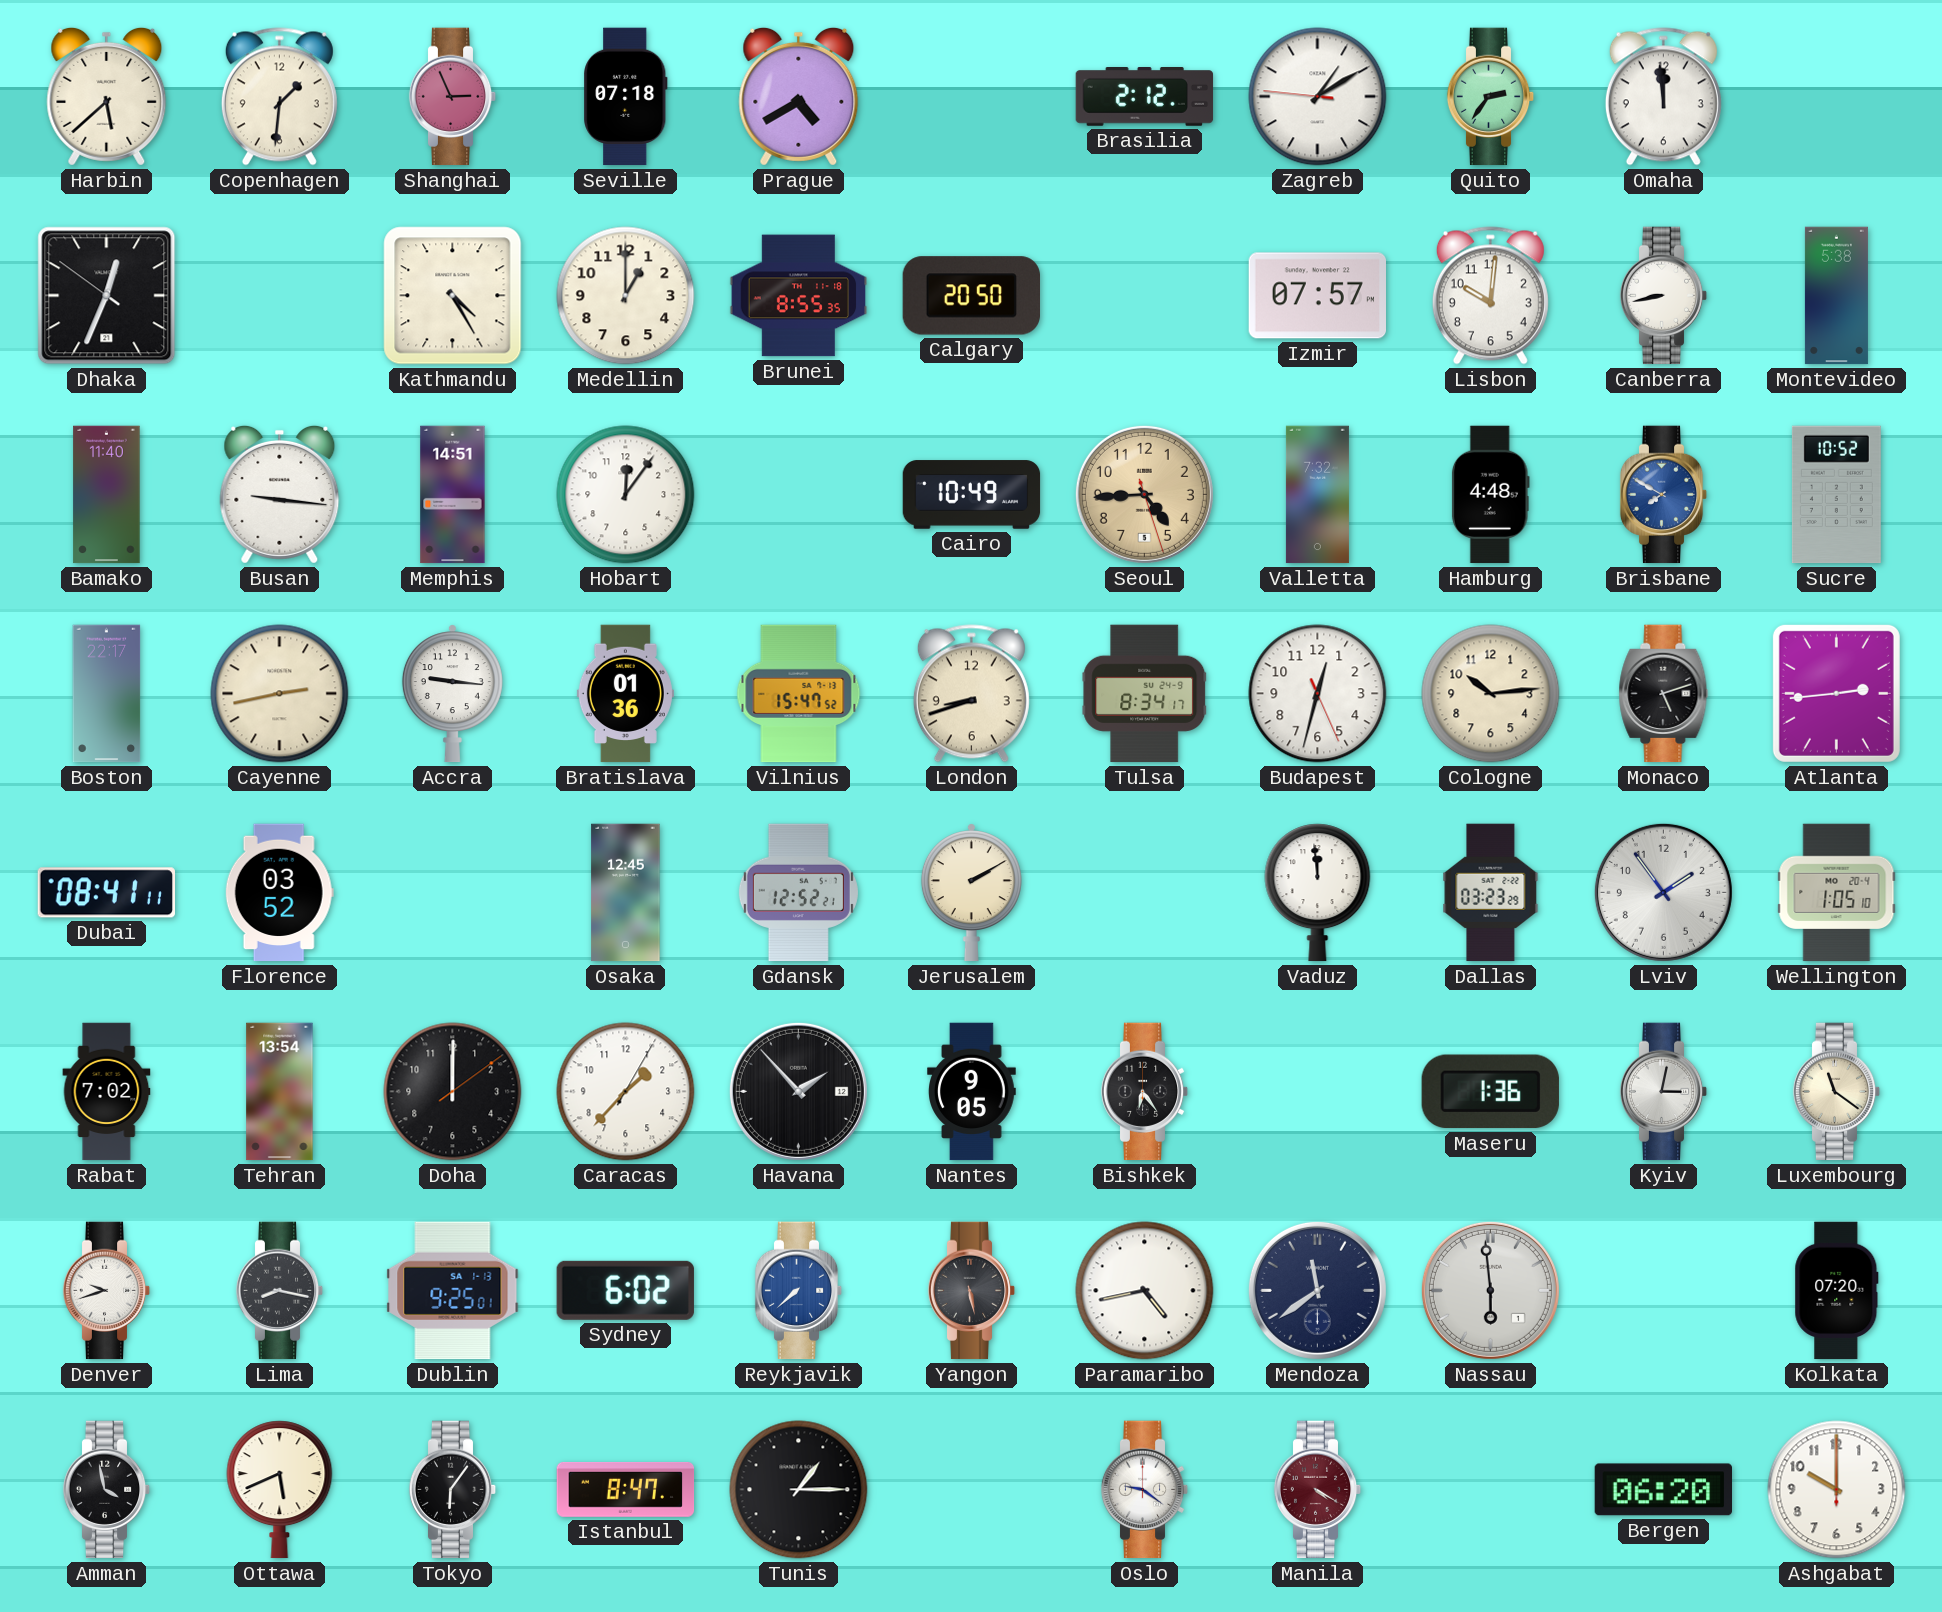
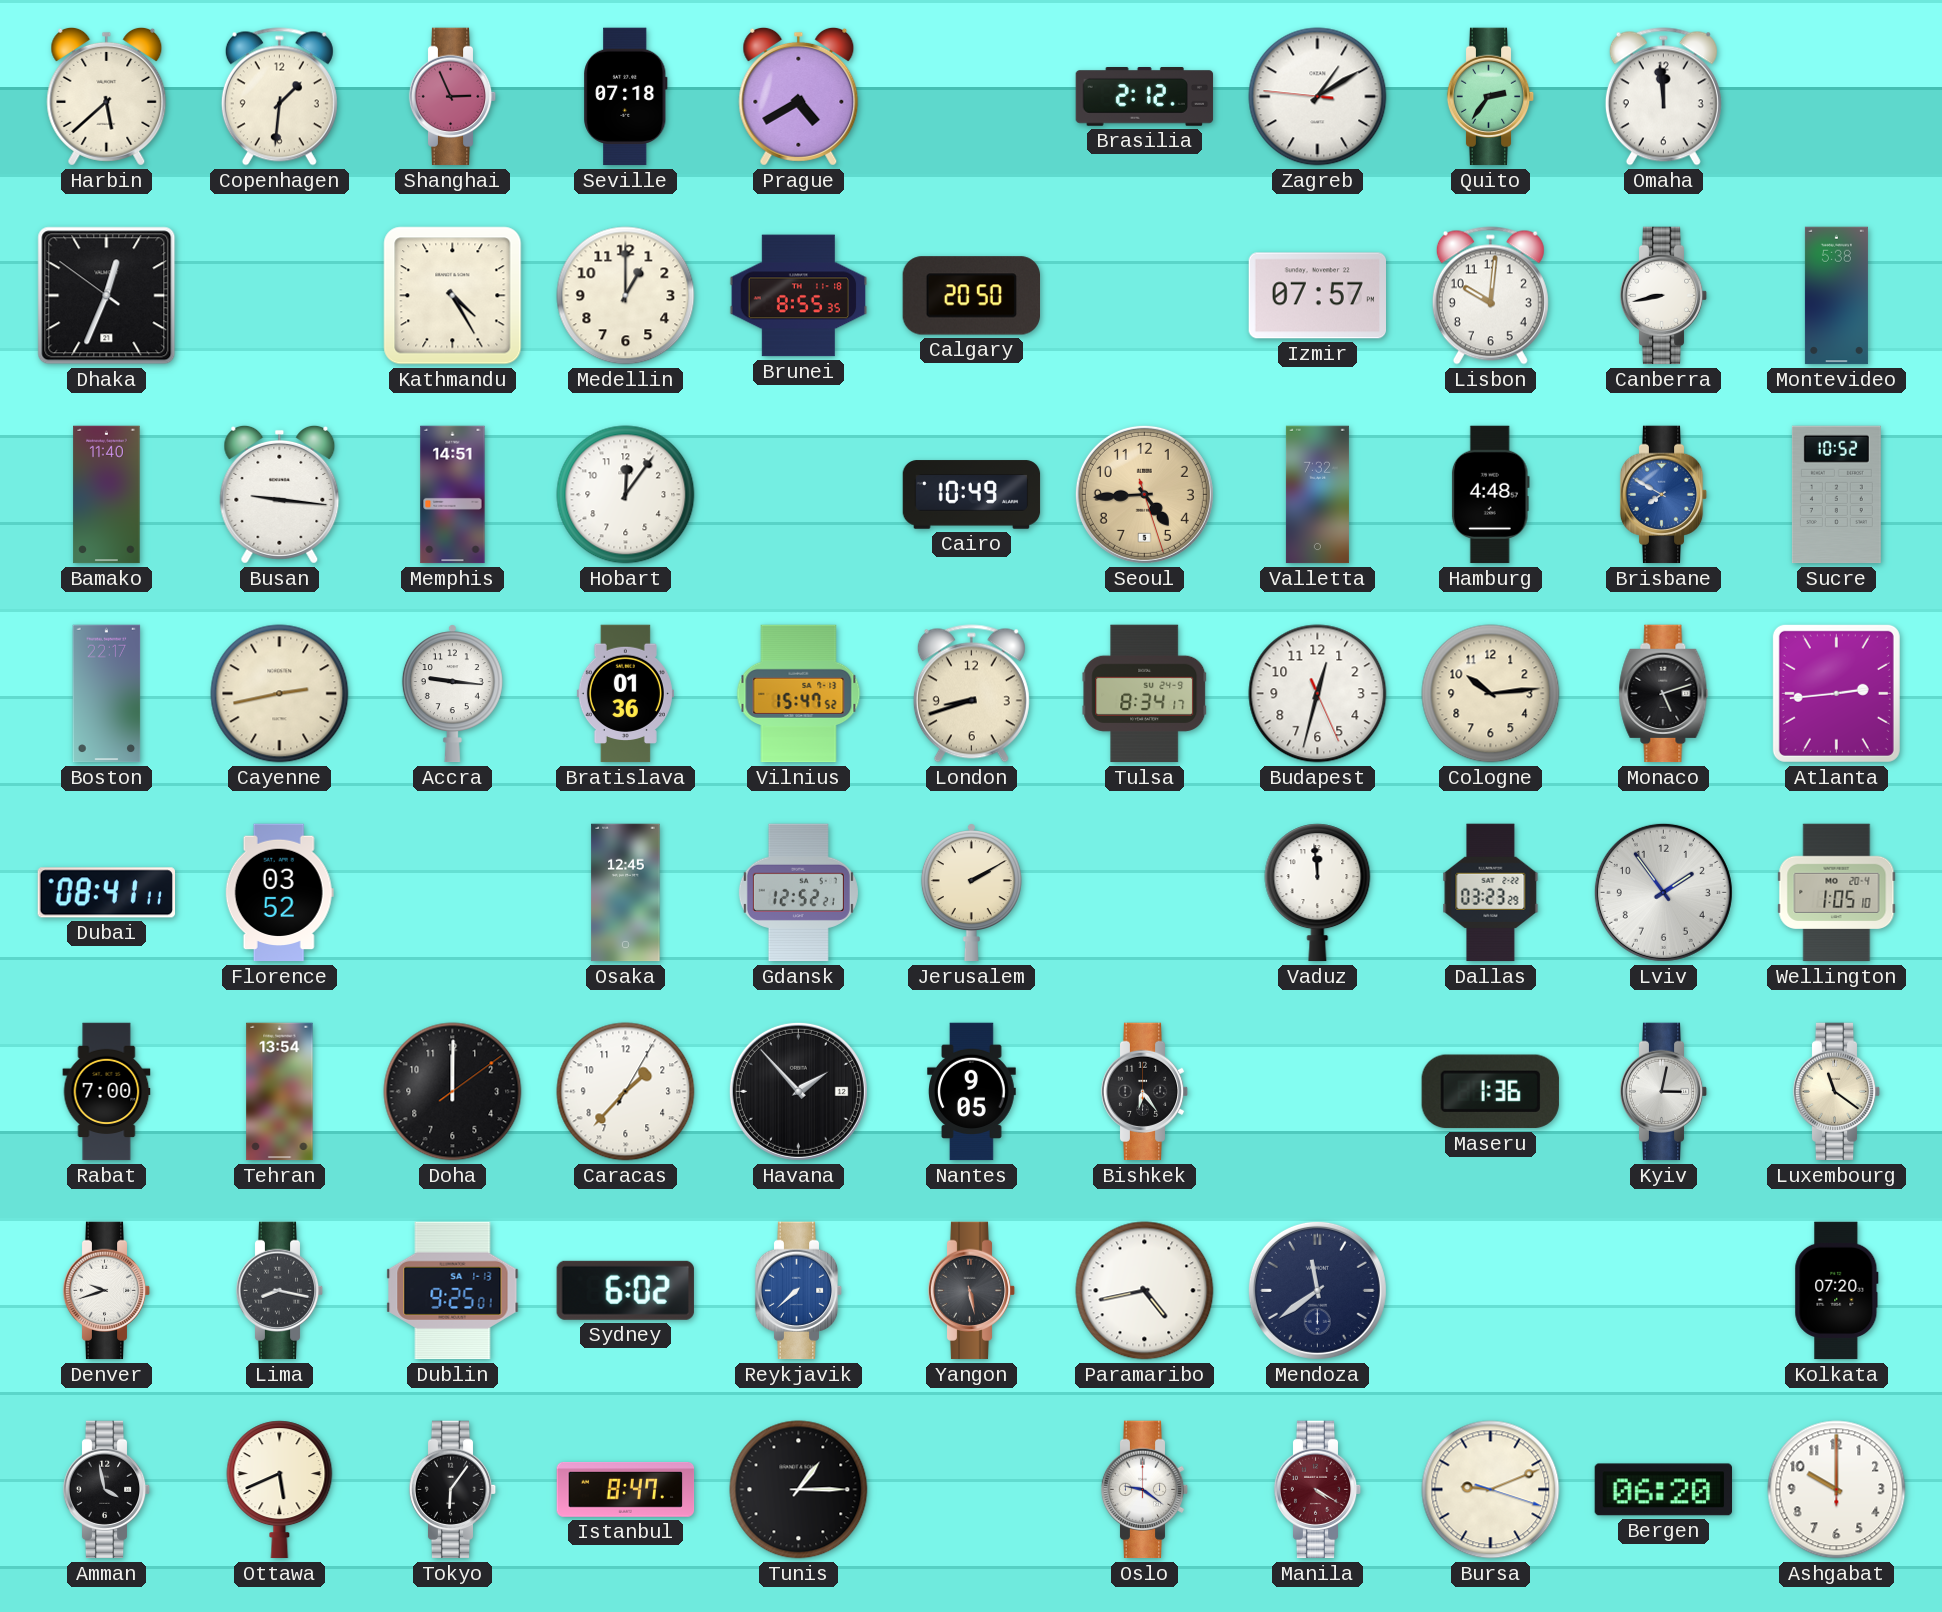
Rabat: 7:02 -> 7:00 (107, 1092)
Nassau: 5:59 -> none (1490, 1290)
Bursa: none -> 9:11 (1491, 1490)
